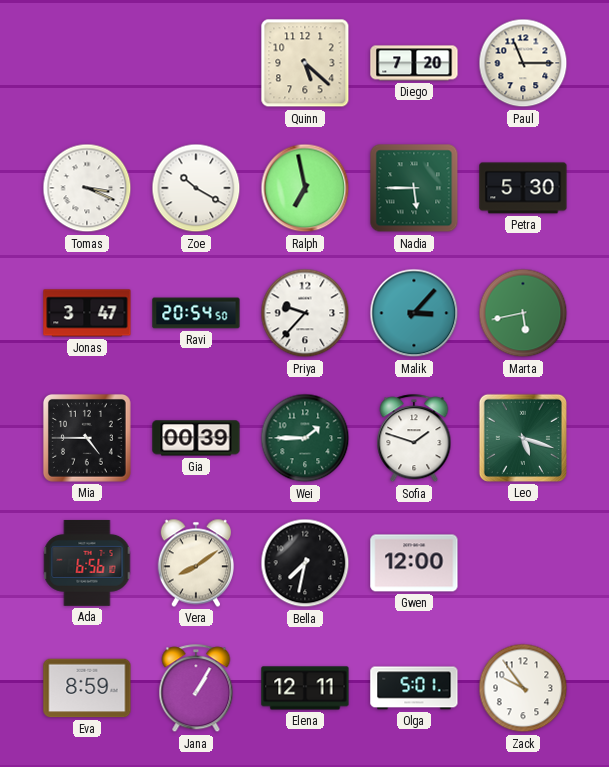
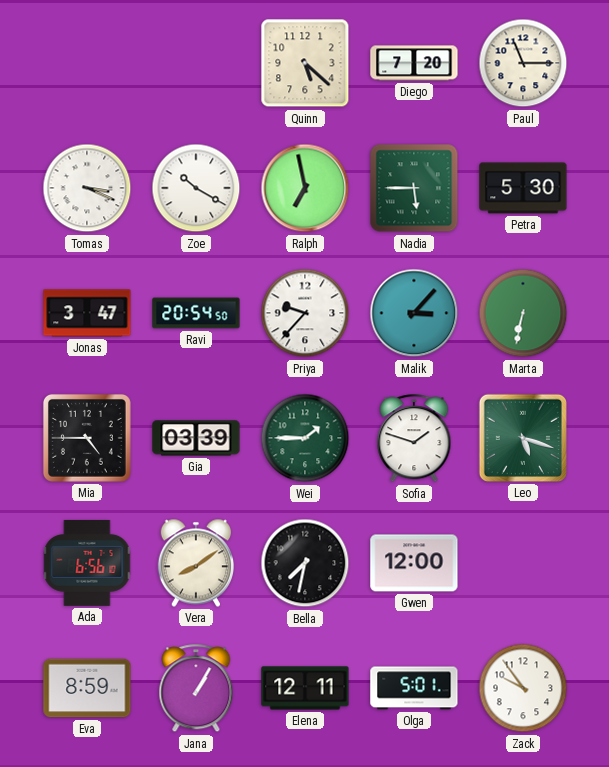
Marta: 5:43 -> 6:32 (523, 313)
Gia: 00:39 -> 03:39 (196, 438)
